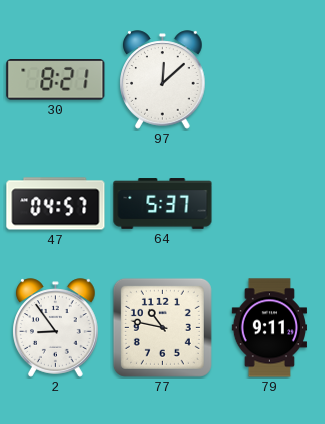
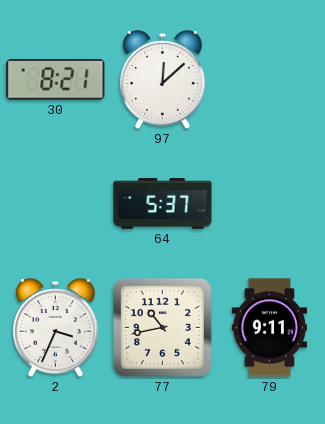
47: 04:57 -> none (56, 204)
2: 8:54 -> 3:34 (56, 328)
77: 10:47 -> 10:43 (162, 327)
